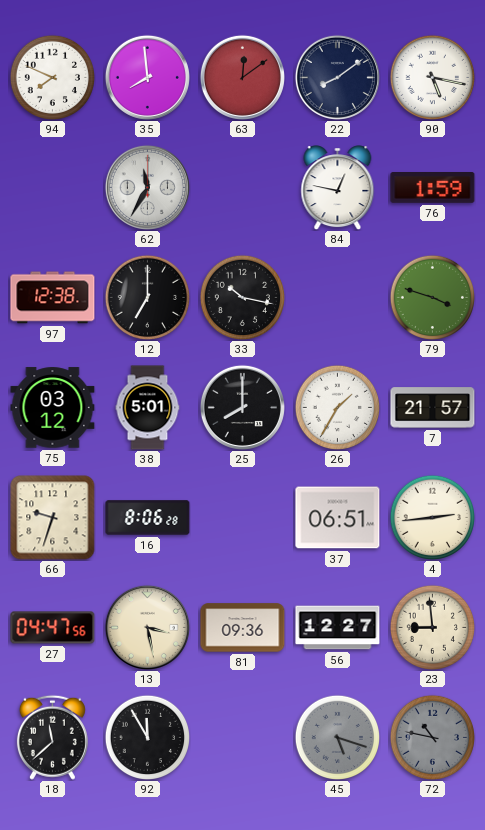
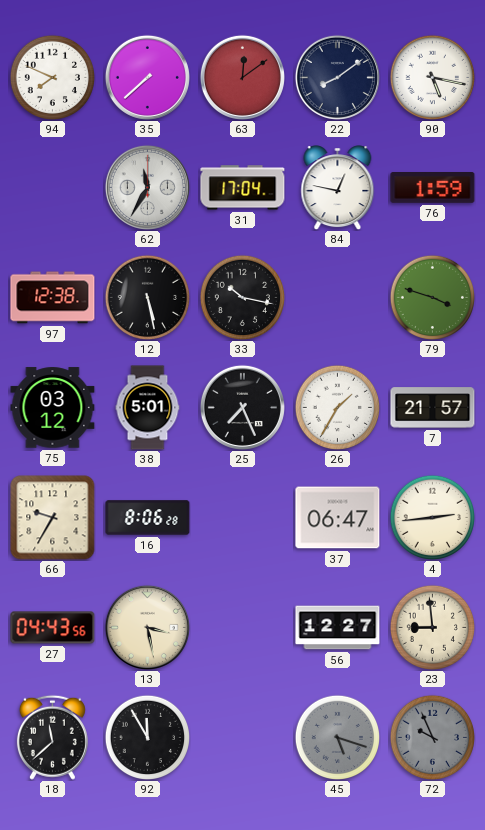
35: 7:59 -> 7:38 (147, 77)
31: none -> 17:04 (243, 188)
12: 7:00 -> 5:28 (147, 297)
25: 8:00 -> 7:26 (242, 407)
66: 9:33 -> 9:35 (53, 518)
37: 06:51 -> 06:47 (338, 518)
27: 04:47 -> 04:43 (53, 628)
81: 09:36 -> none (243, 628)
72: 10:47 -> 9:56 (432, 737)
